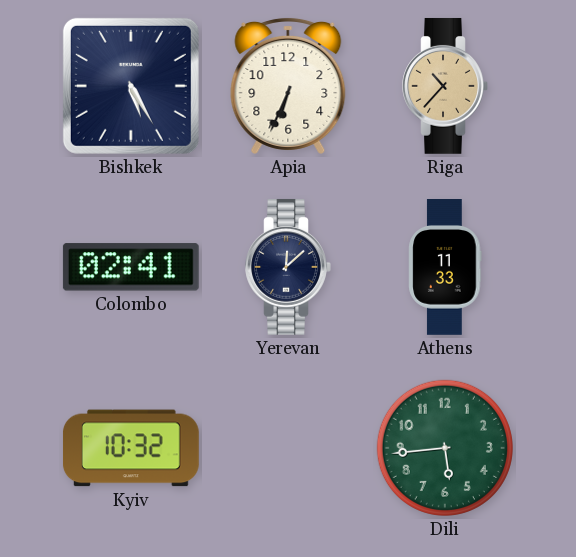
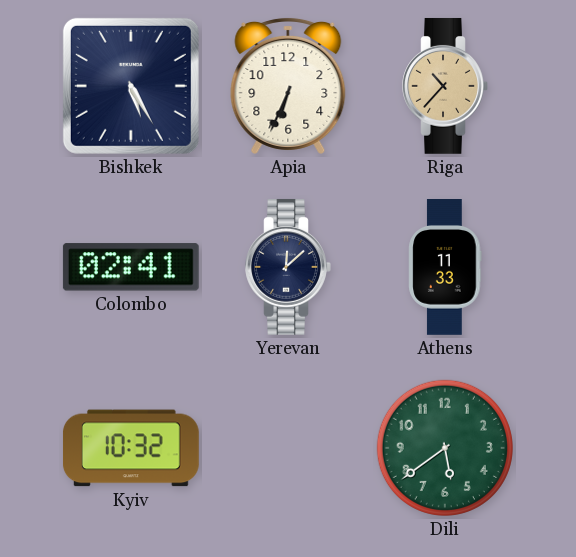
Dili: 5:44 -> 5:39 (445, 448)
